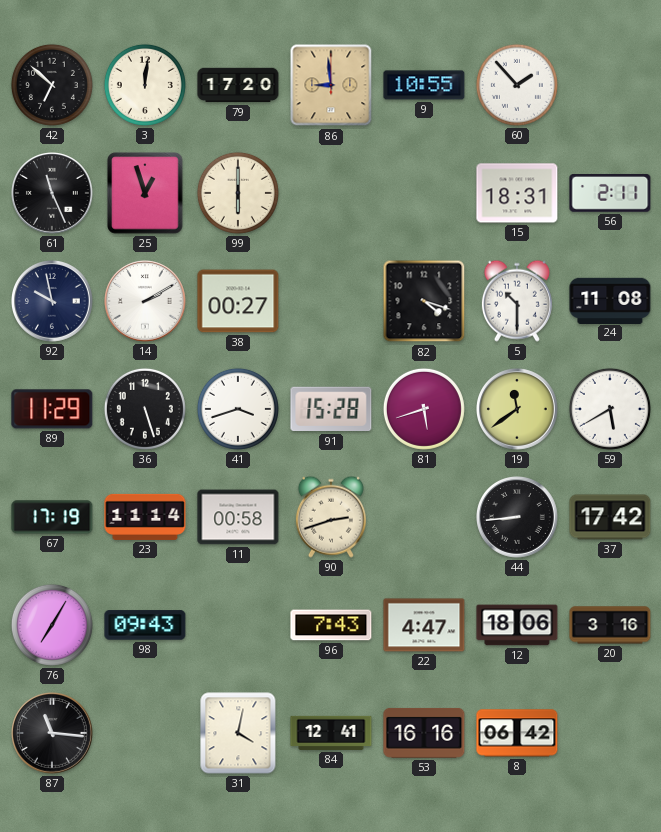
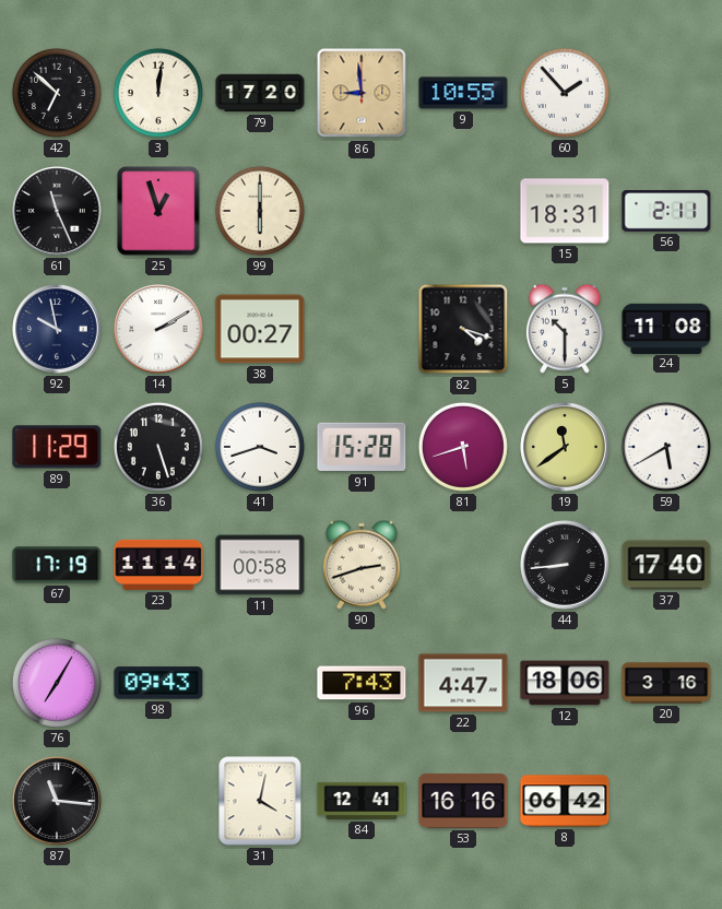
37: 17:42 -> 17:40 (666, 565)
